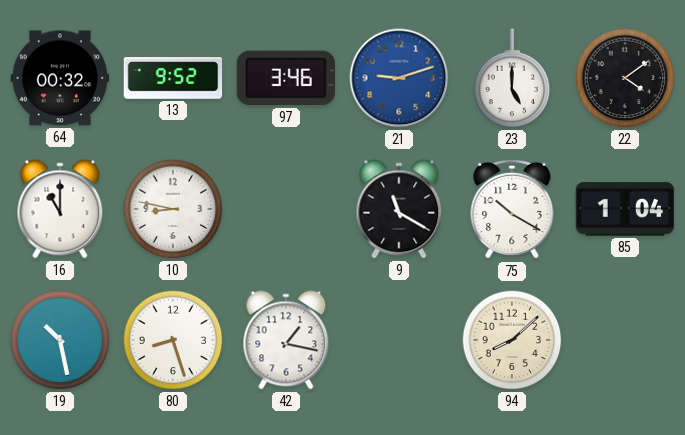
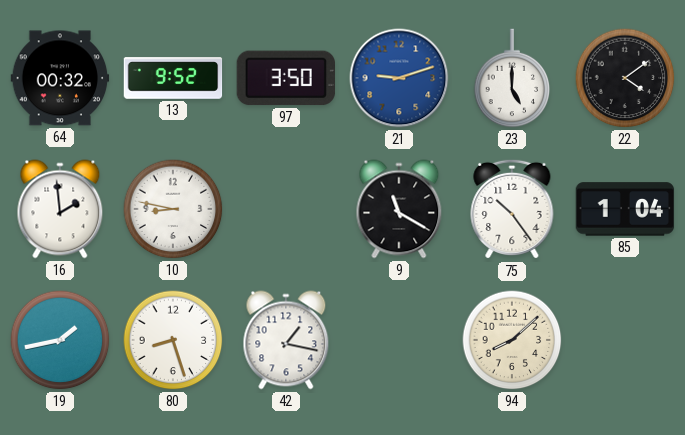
97: 3:46 -> 3:50 (285, 78)
16: 11:00 -> 1:59 (60, 209)
75: 10:20 -> 10:24 (512, 209)
19: 10:28 -> 1:43 (60, 340)
